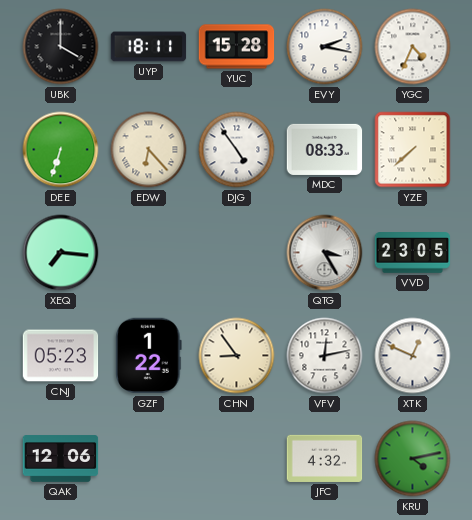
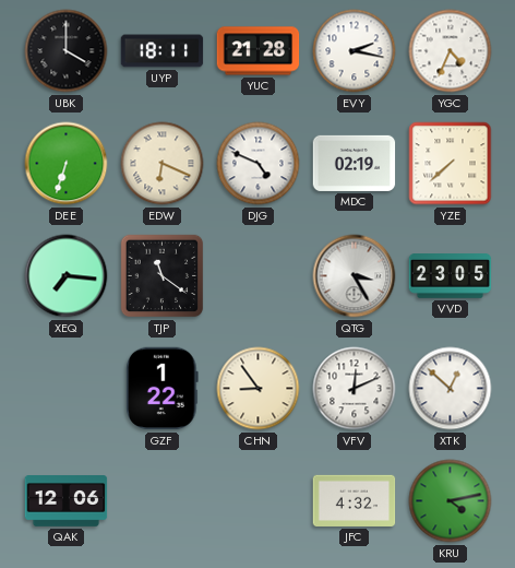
YUC: 15:28 -> 21:28 (259, 51)
EDW: 6:23 -> 6:19 (163, 164)
DJG: 4:54 -> 4:49 (259, 164)
MDC: 08:33 -> 02:19 (355, 163)
TJP: none -> 11:21 (163, 276)
CNJ: 05:23 -> none (61, 356)
VFV: 12:13 -> 12:11 (355, 389)
XTK: 12:49 -> 12:52 (451, 389)
